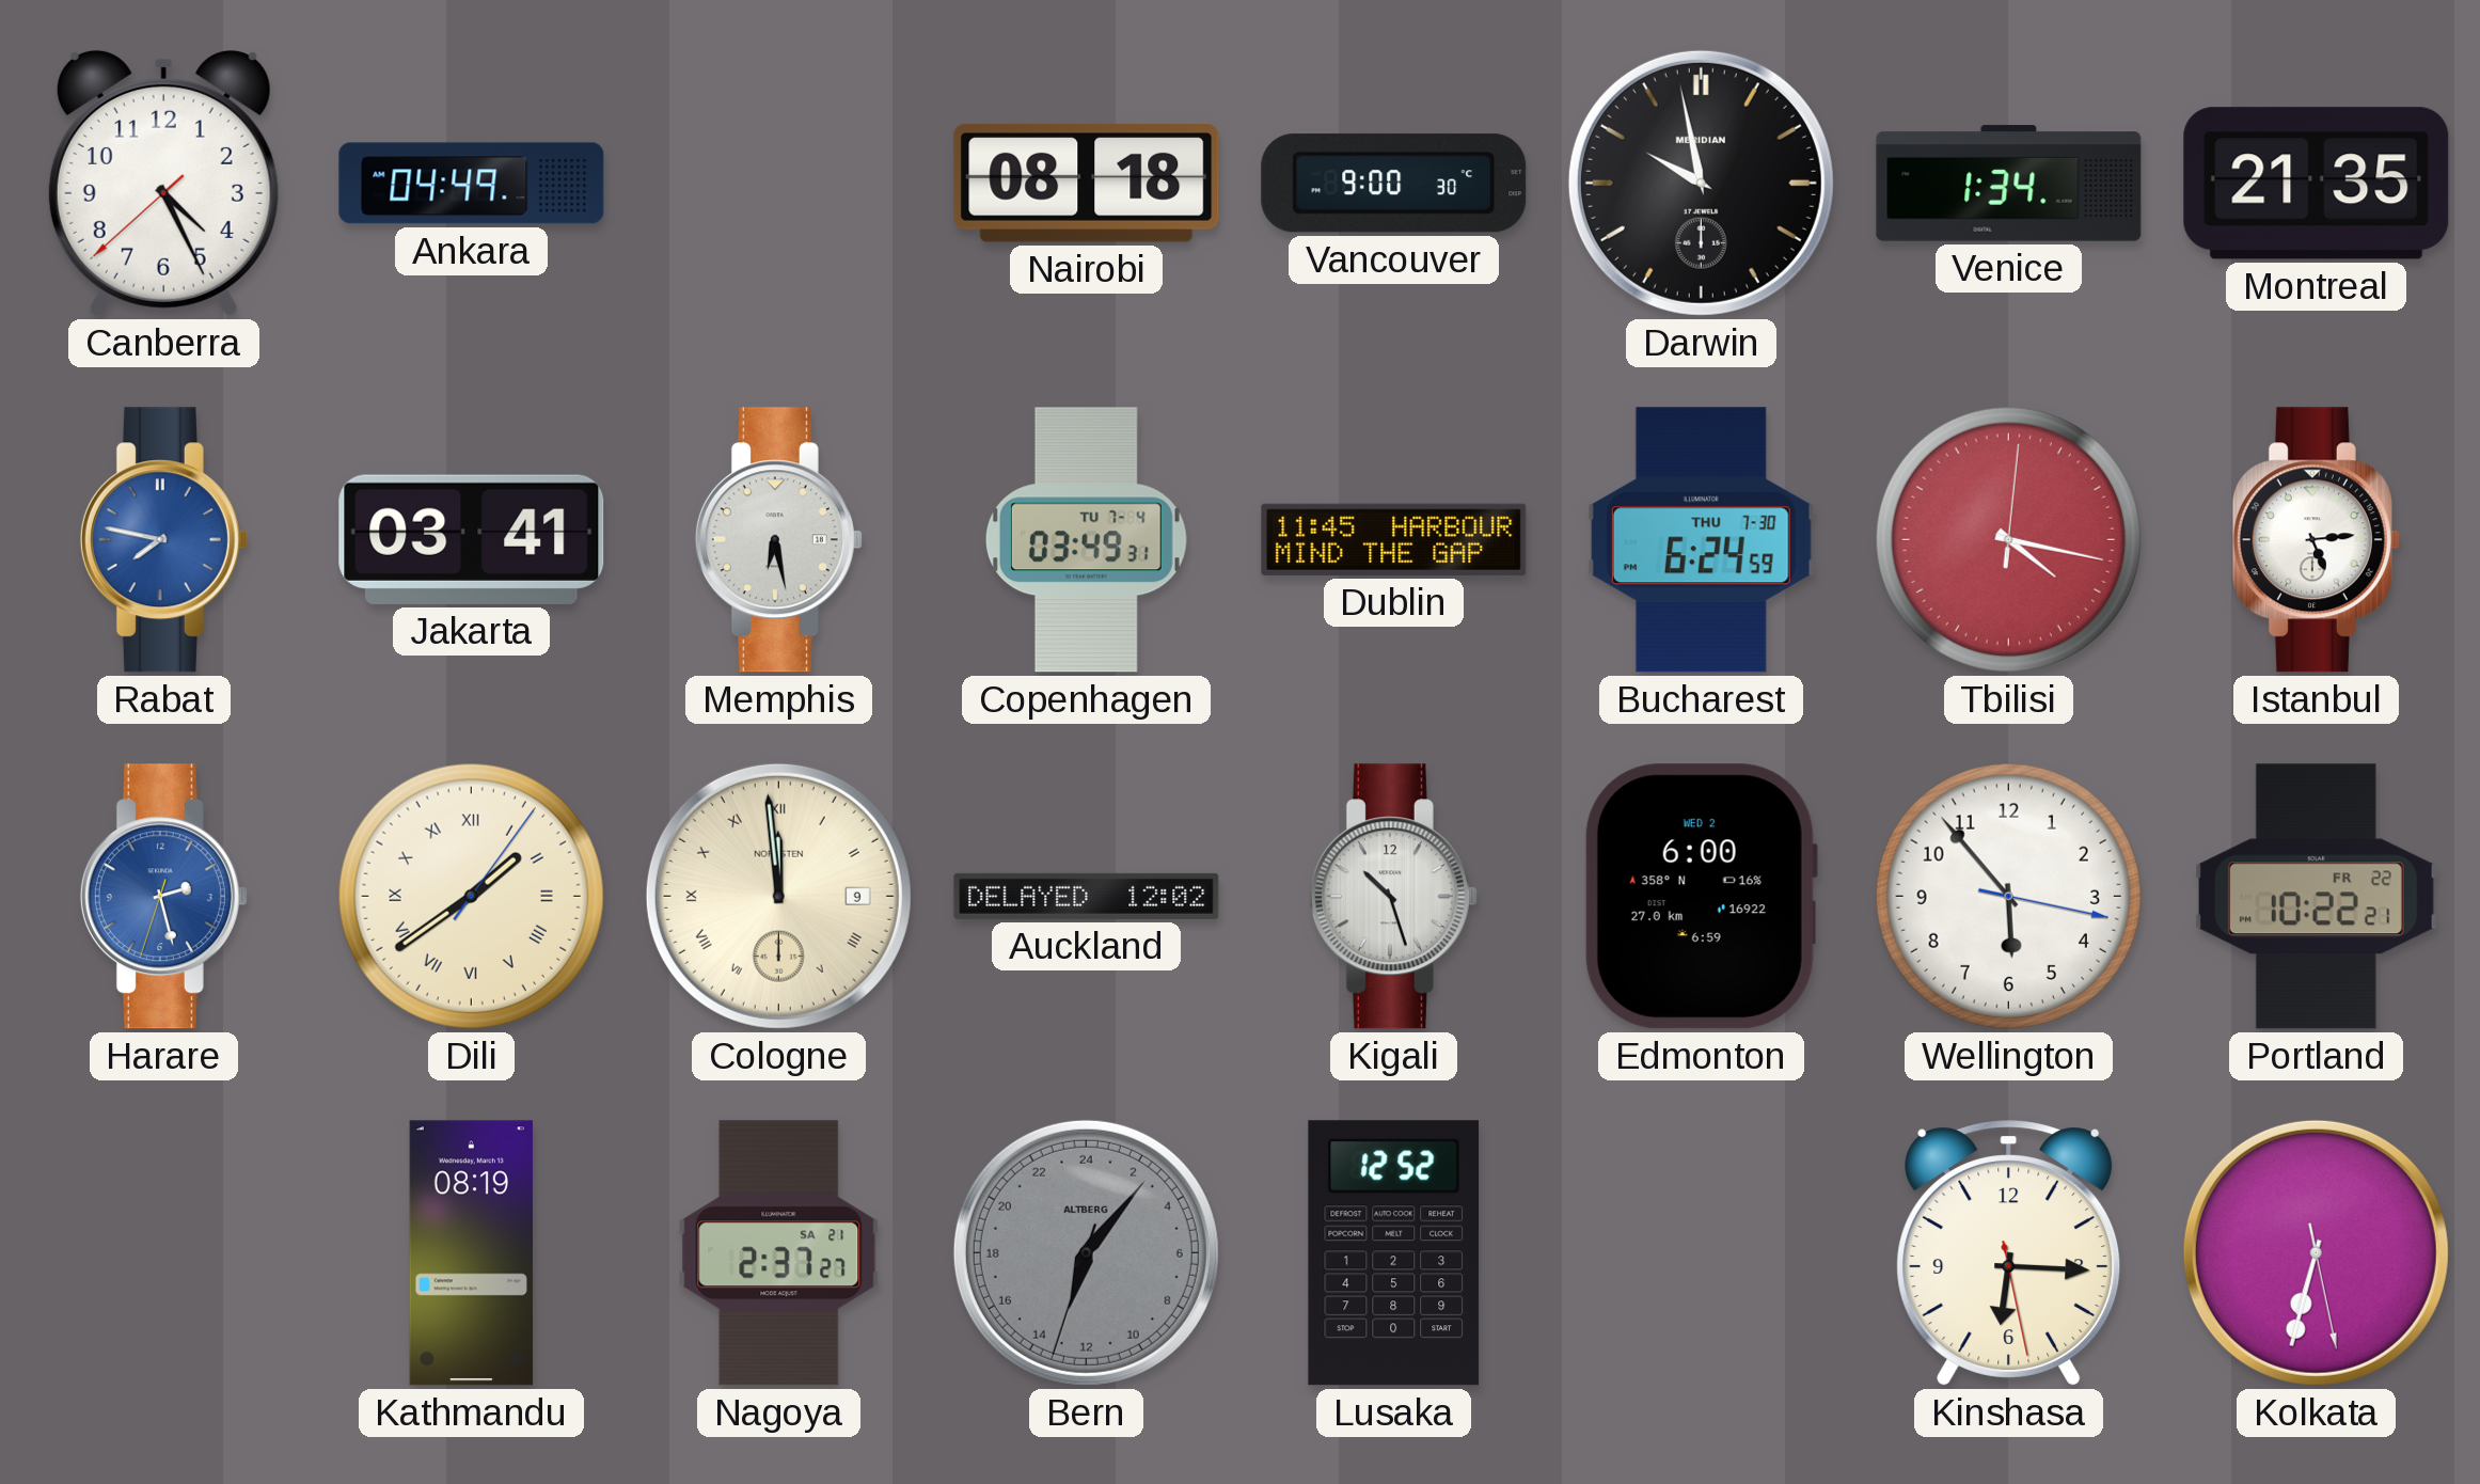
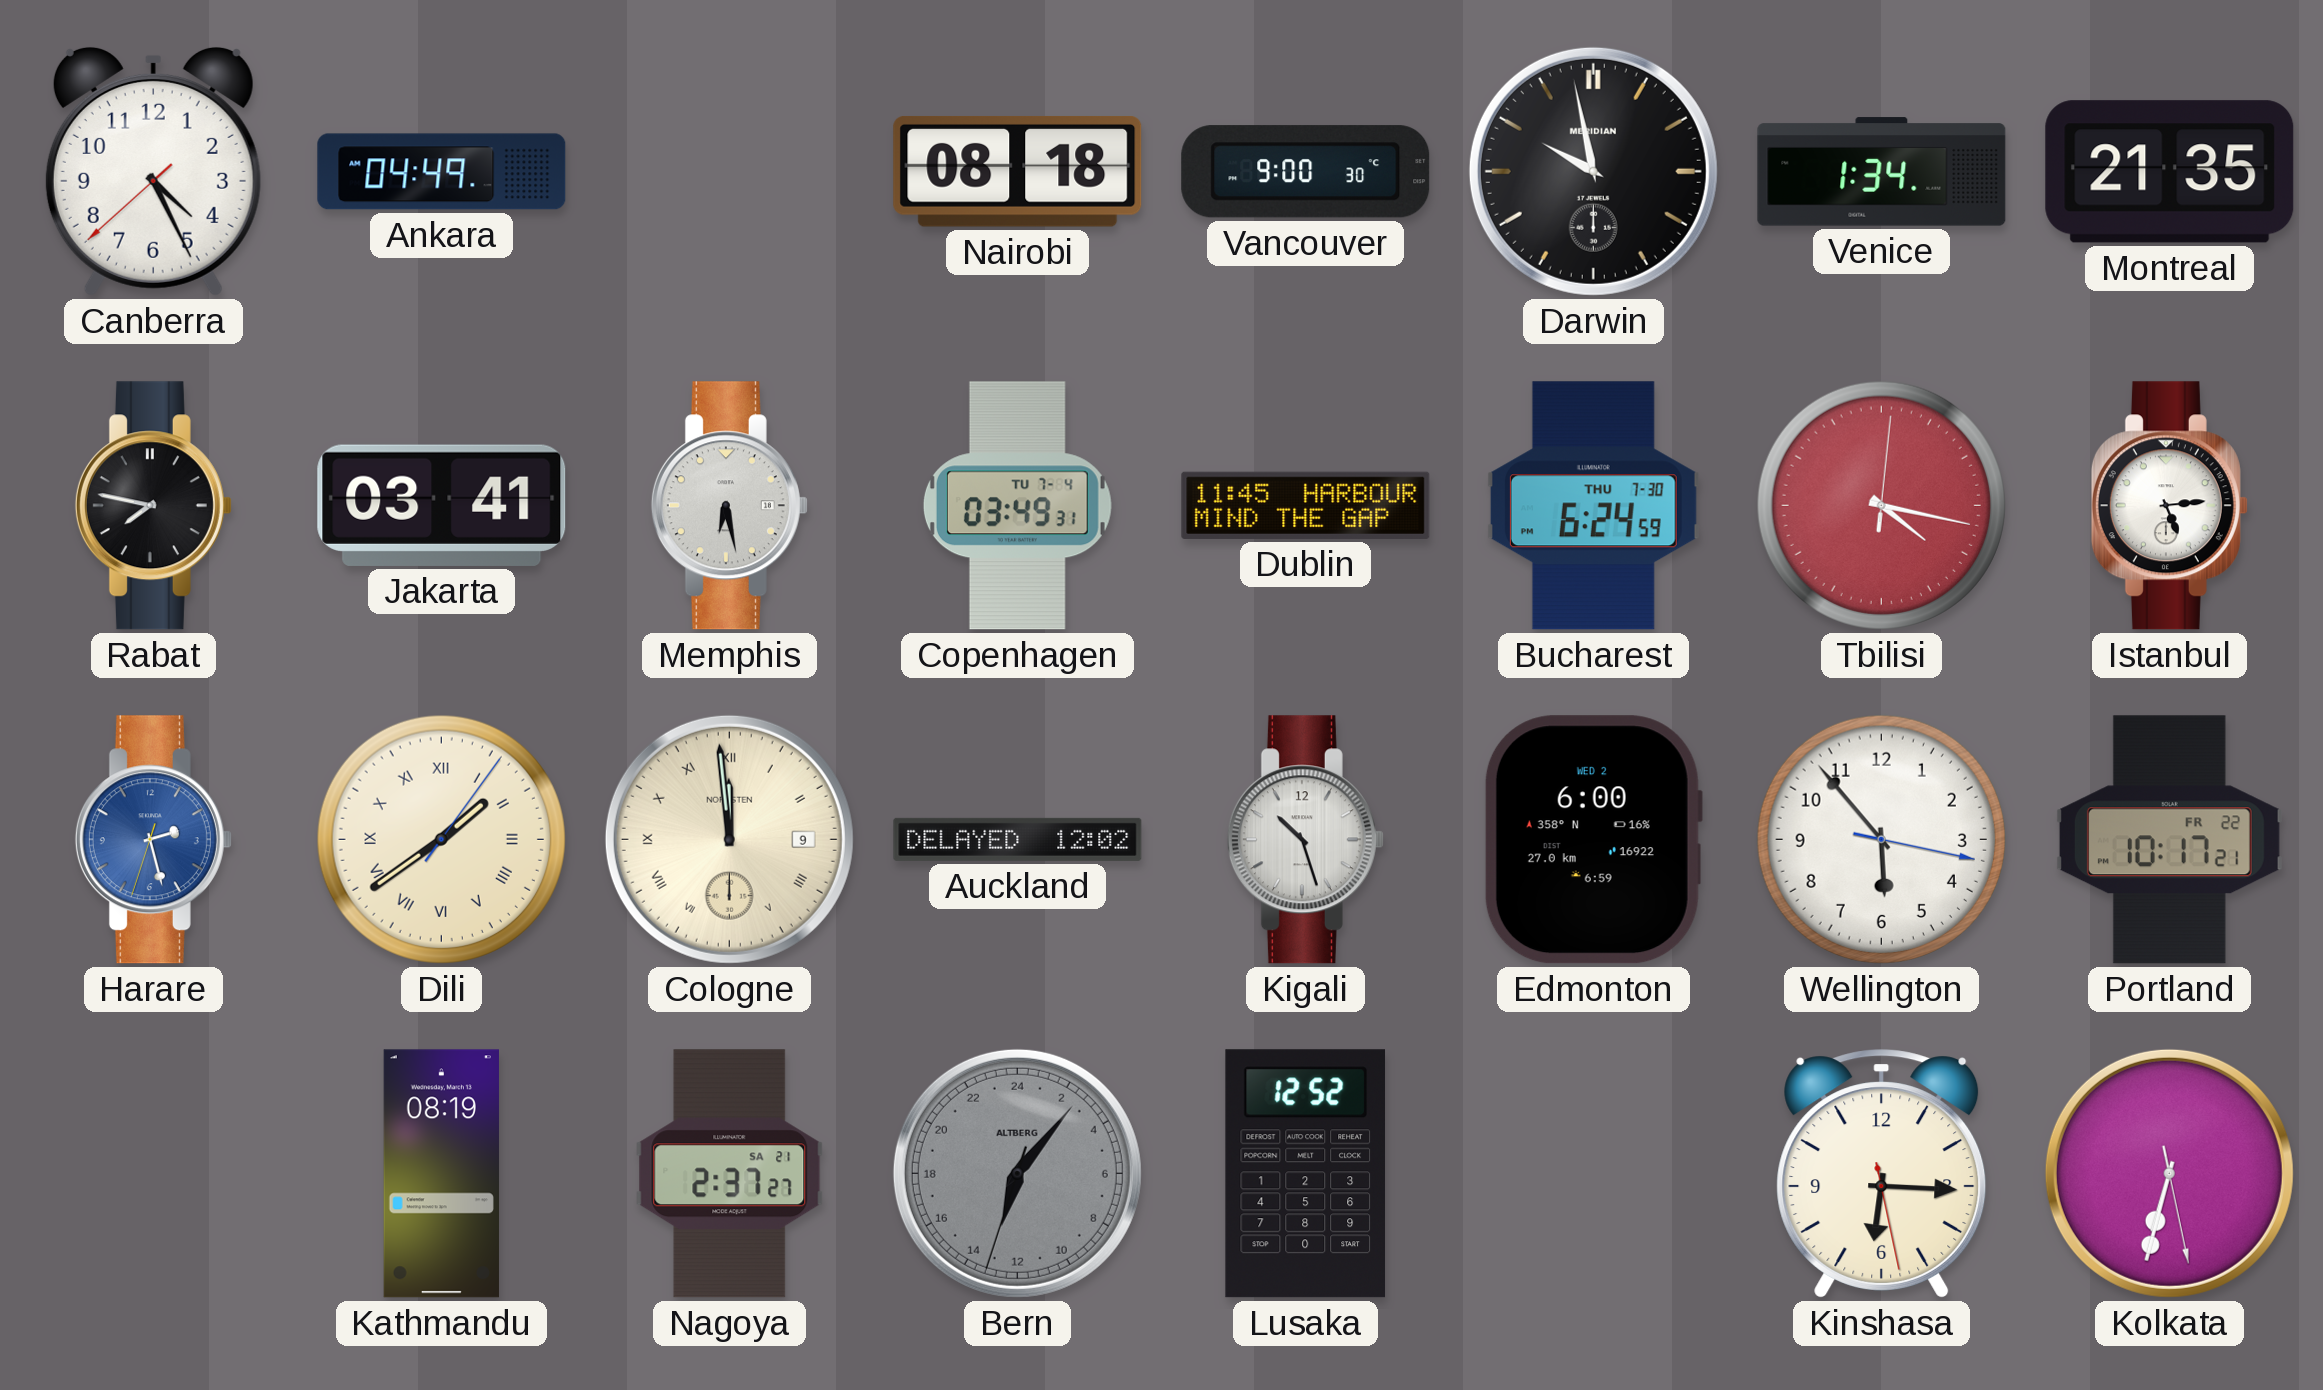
Rabat dial: blue -> black (153, 506)
Portland: 10:22 -> 10:17 (2169, 840)
